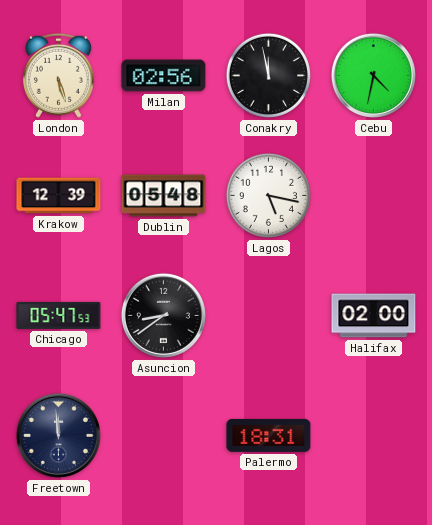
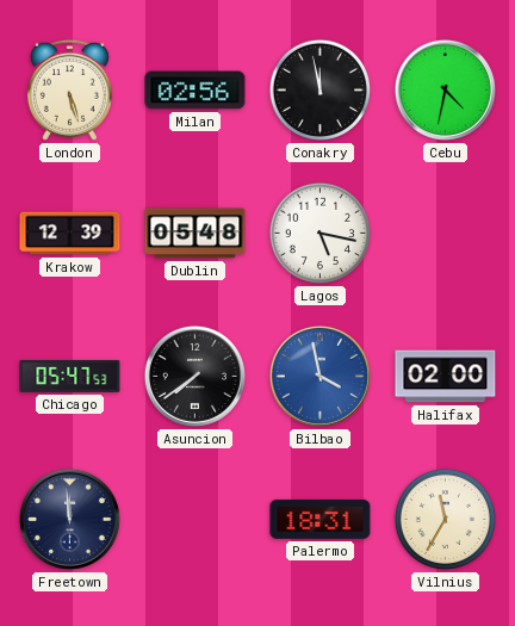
Asuncion: 8:39 -> 7:39 (194, 376)
Bilbao: none -> 3:58 (319, 376)
Vilnius: none -> 11:35 (445, 519)
